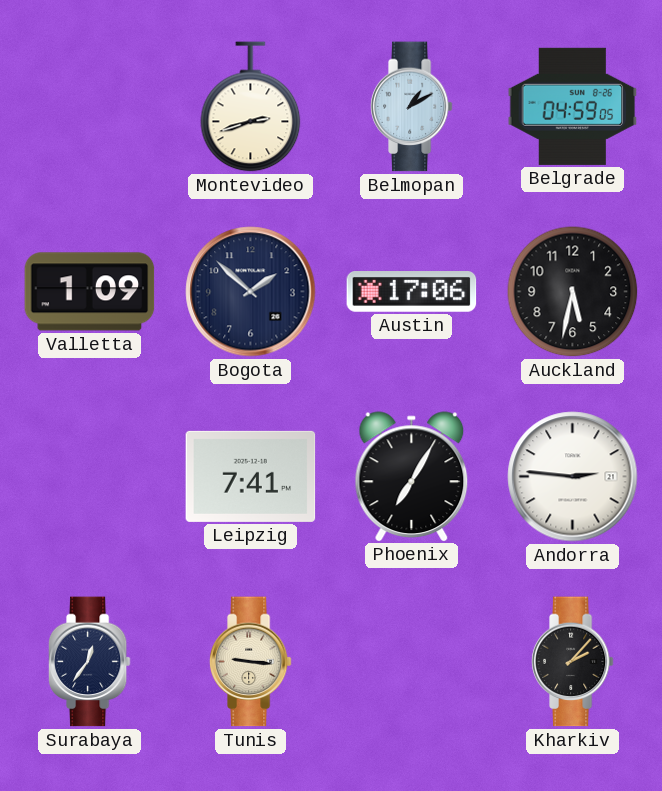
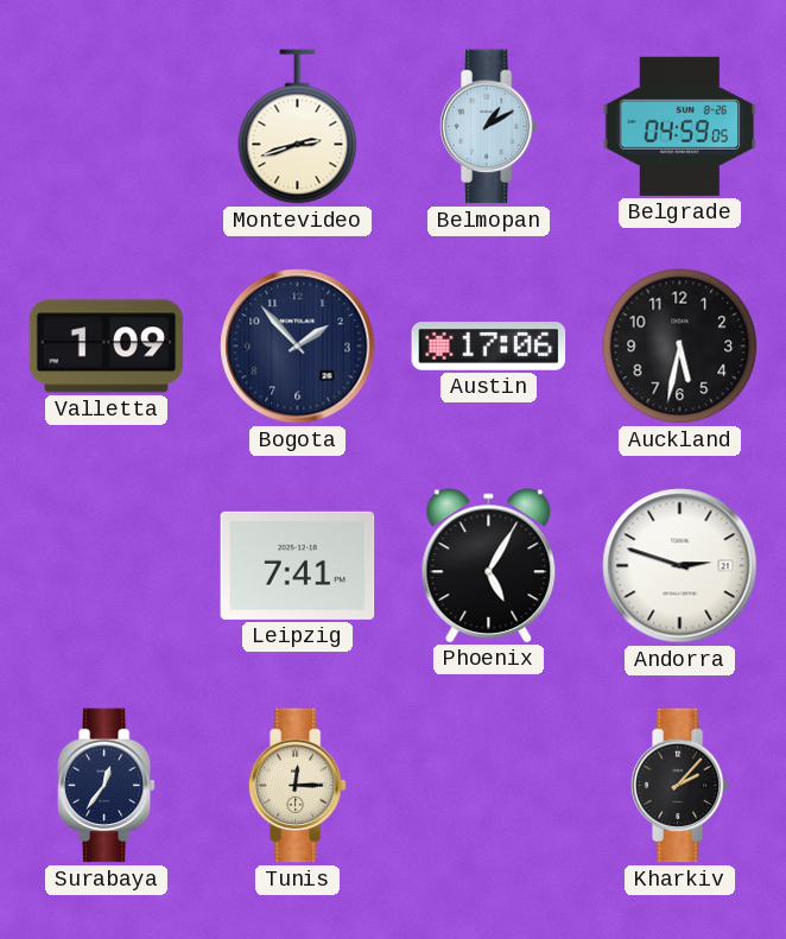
Bogota: 1:52 -> 1:53 (298, 347)
Phoenix: 7:05 -> 5:05 (489, 565)
Andorra: 2:46 -> 2:48 (680, 566)
Tunis: 9:16 -> 12:15 (297, 786)
